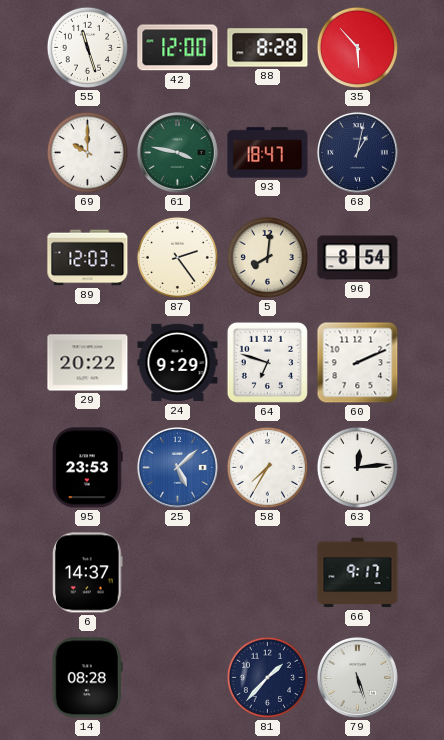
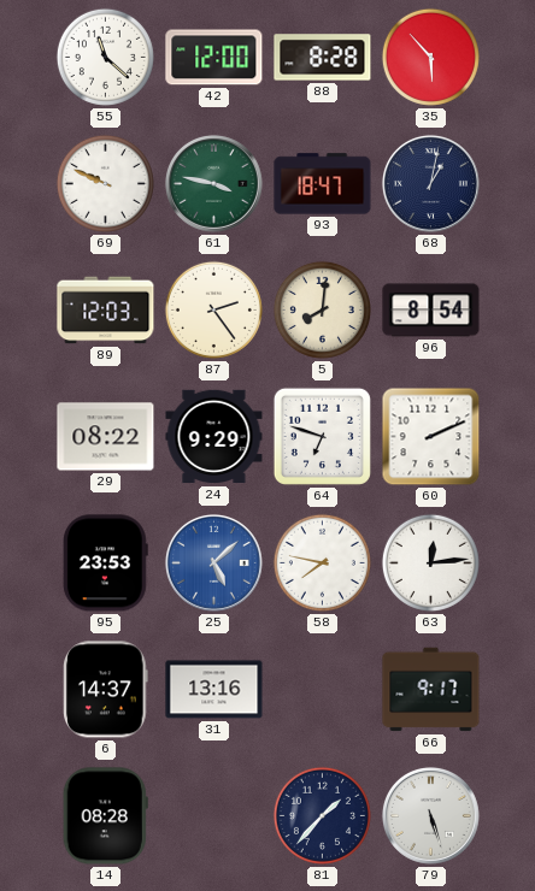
55: 11:27 -> 11:22 (105, 57)
69: 10:00 -> 9:49 (105, 183)
29: 20:22 -> 08:22 (106, 437)
58: 7:35 -> 7:47 (322, 562)
31: none -> 13:16 (214, 690)
